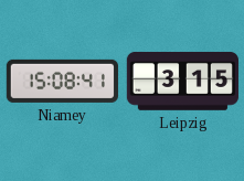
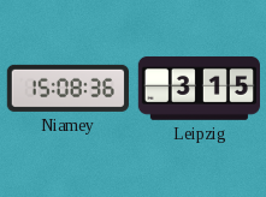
Niamey: 15:08:41 -> 15:08:36 (67, 88)
